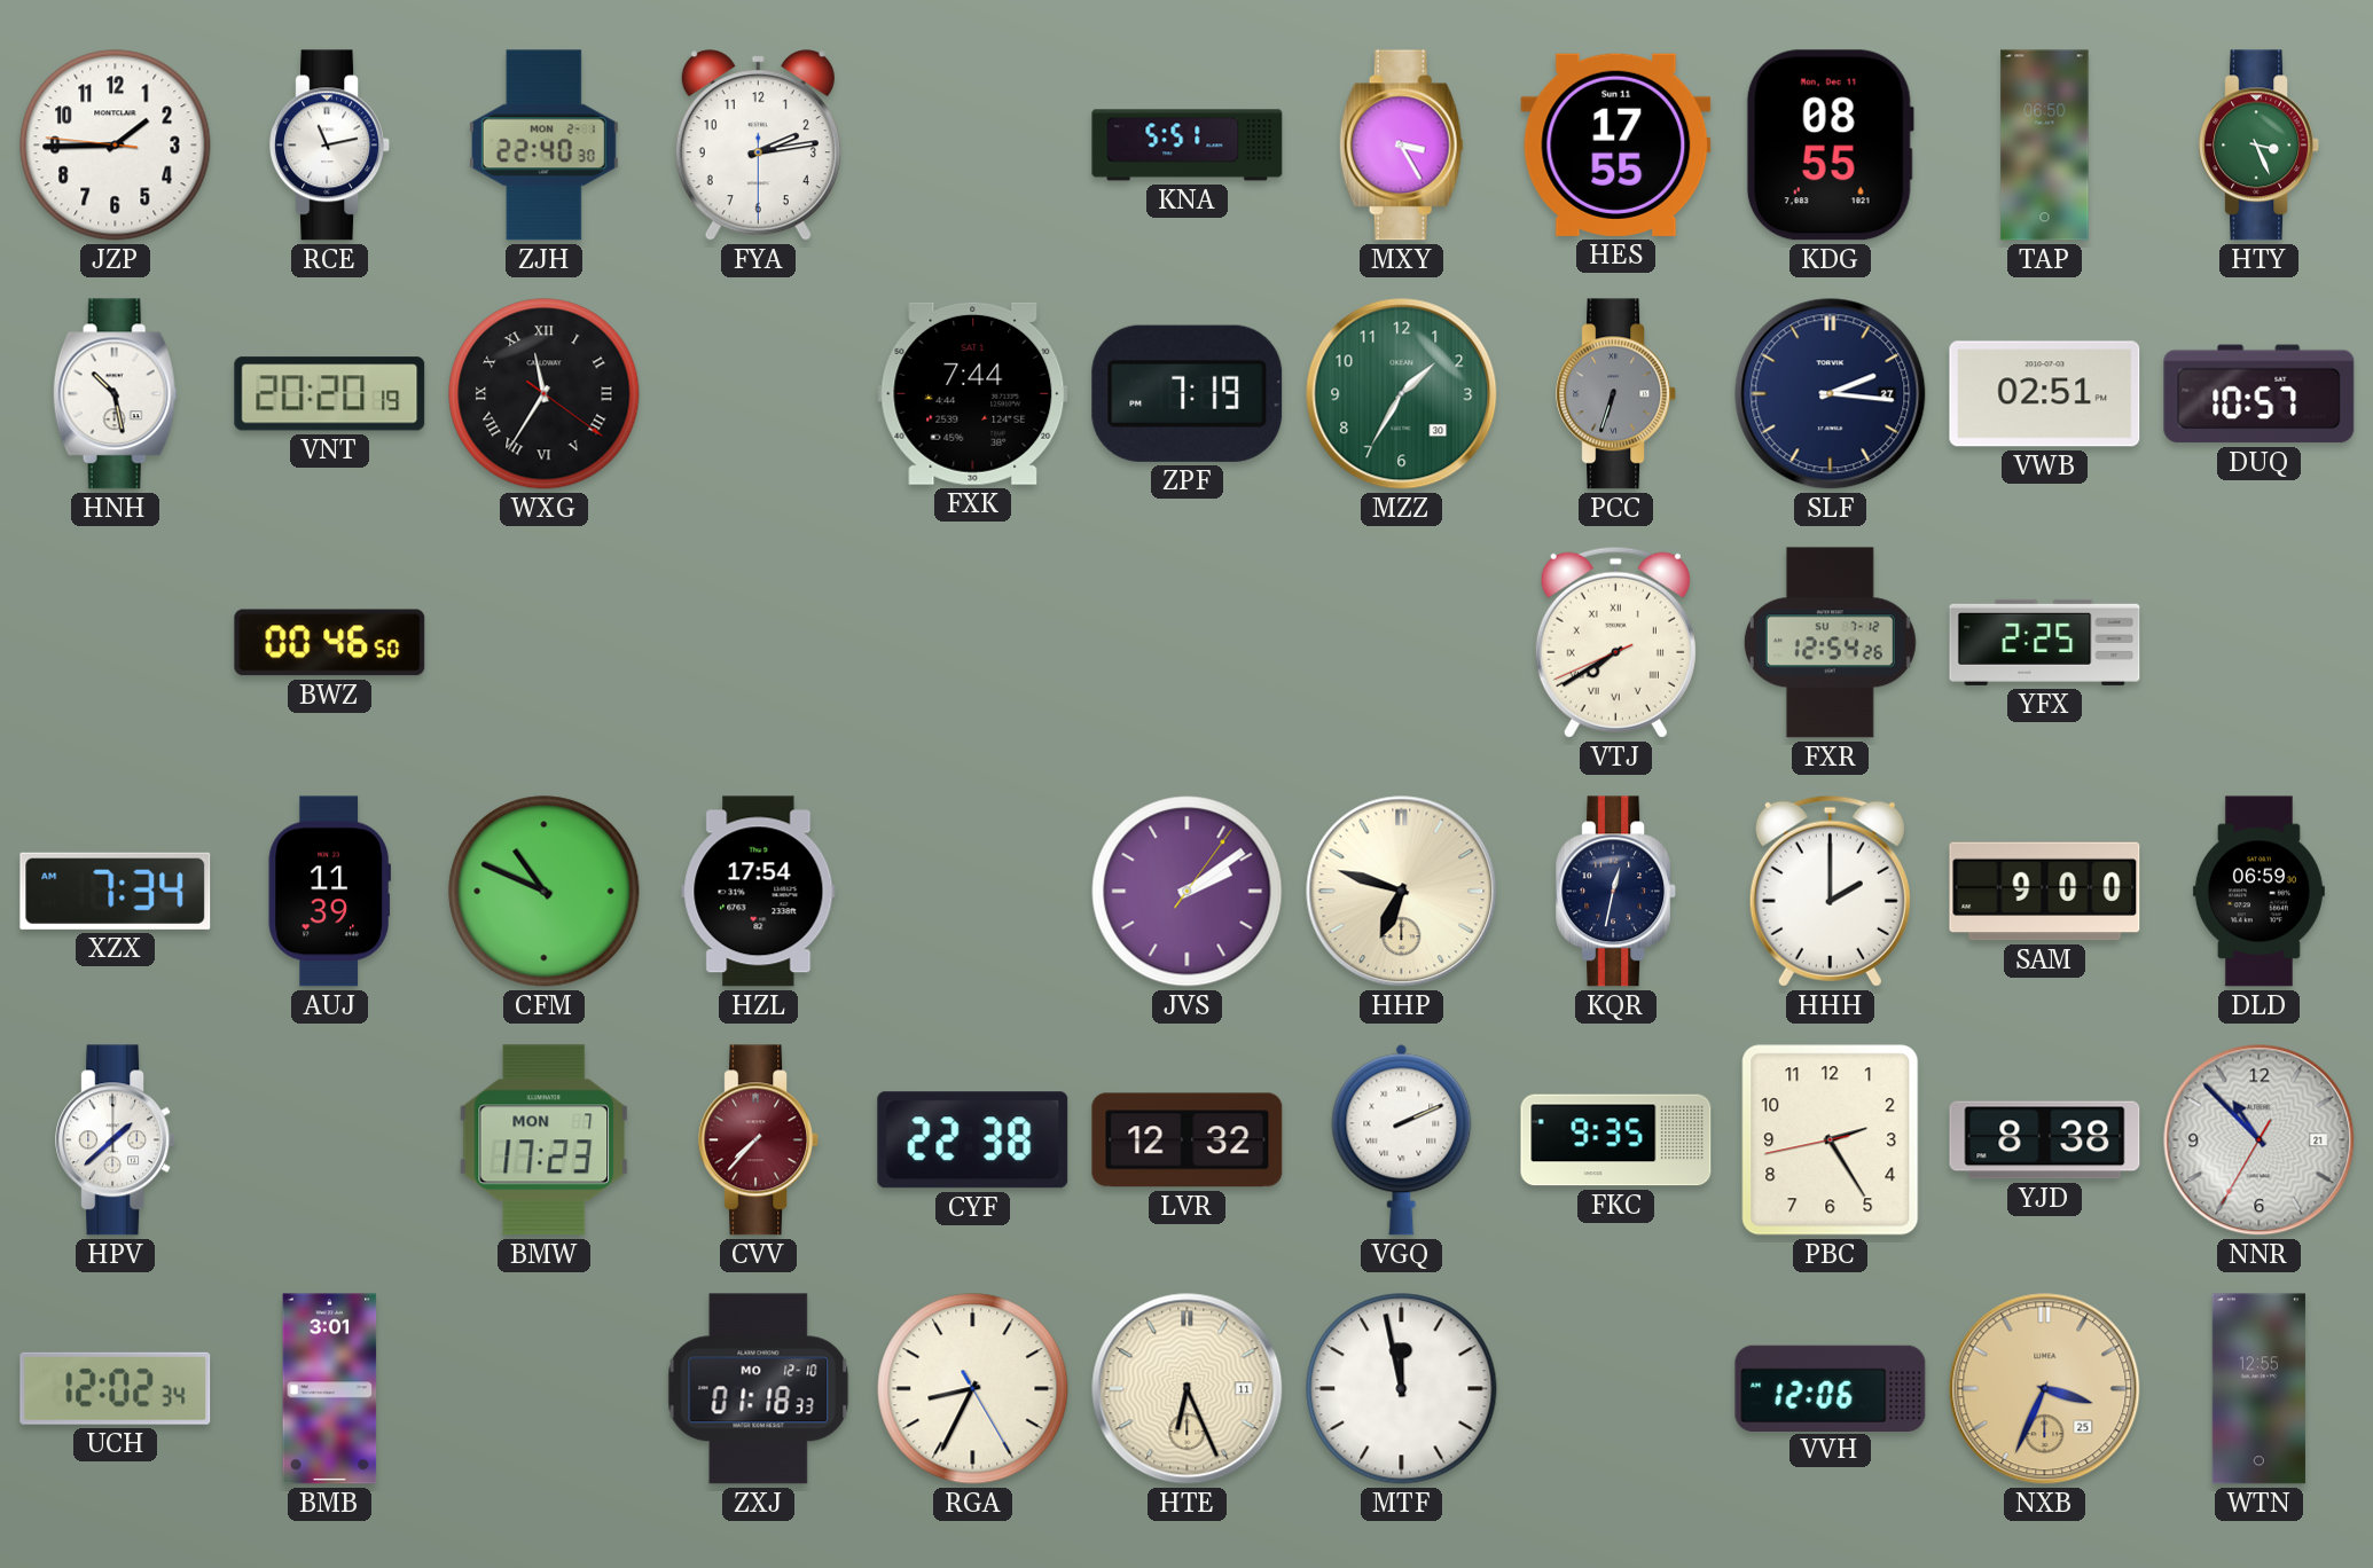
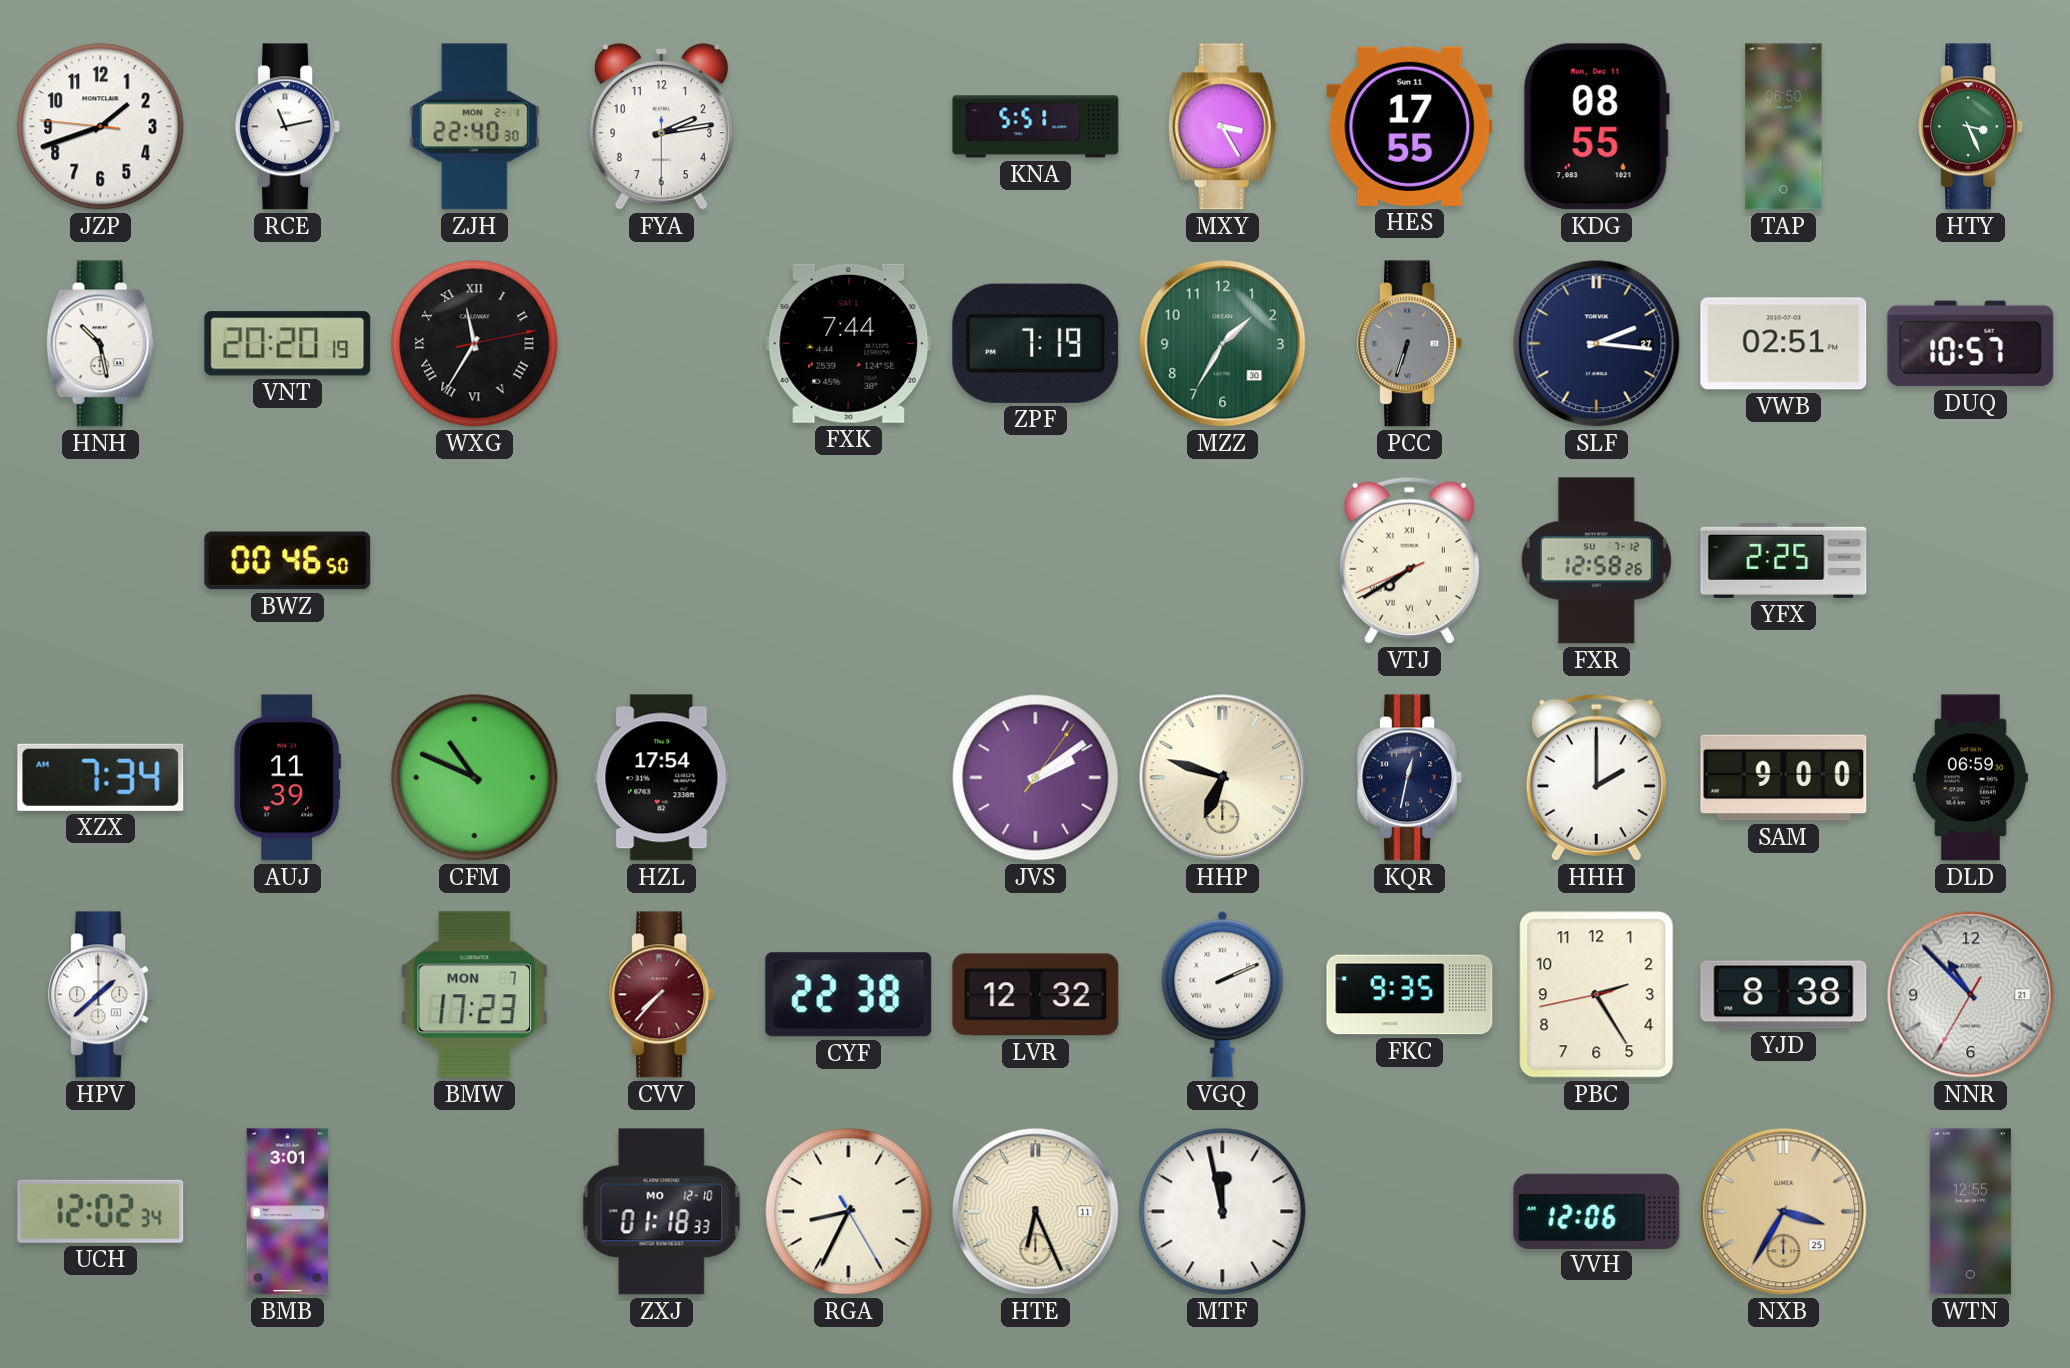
JZP: 1:44 -> 1:41 (101, 127)
WXG: 11:35:21 -> 11:35:13 (475, 344)
FXR: 12:54 -> 12:58 (1596, 561)
NXB: 3:34 -> 3:35 (1784, 1212)
